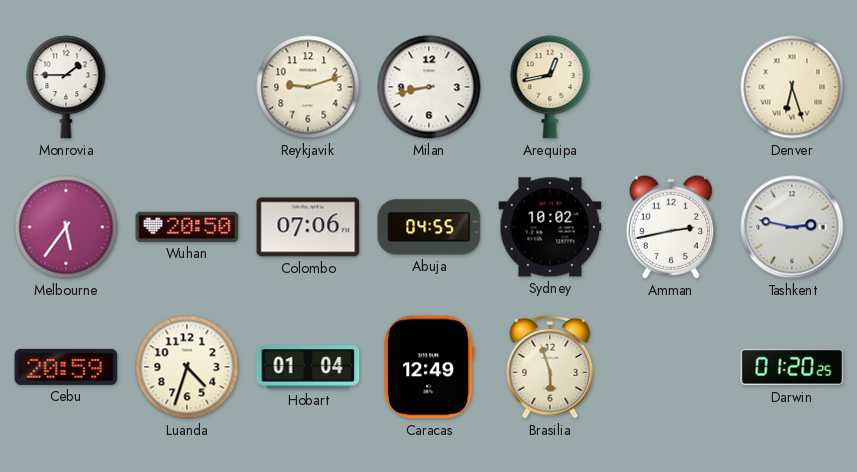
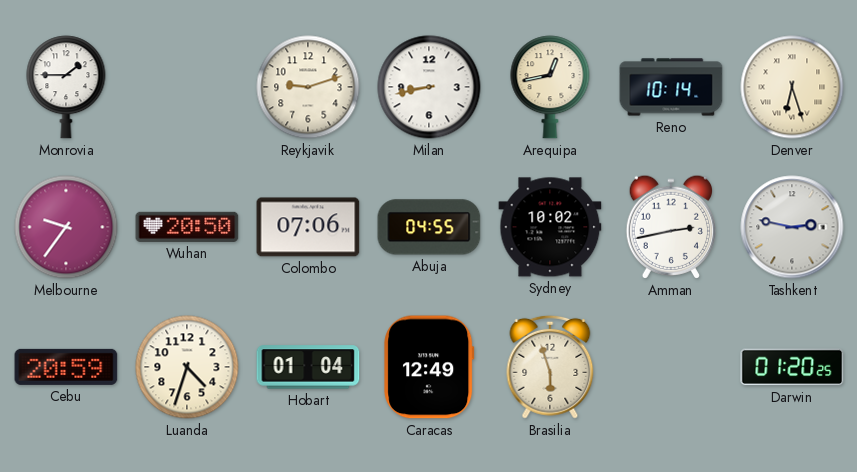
Reno: none -> 10:14 (671, 87)
Melbourne: 5:36 -> 9:36 (66, 227)
